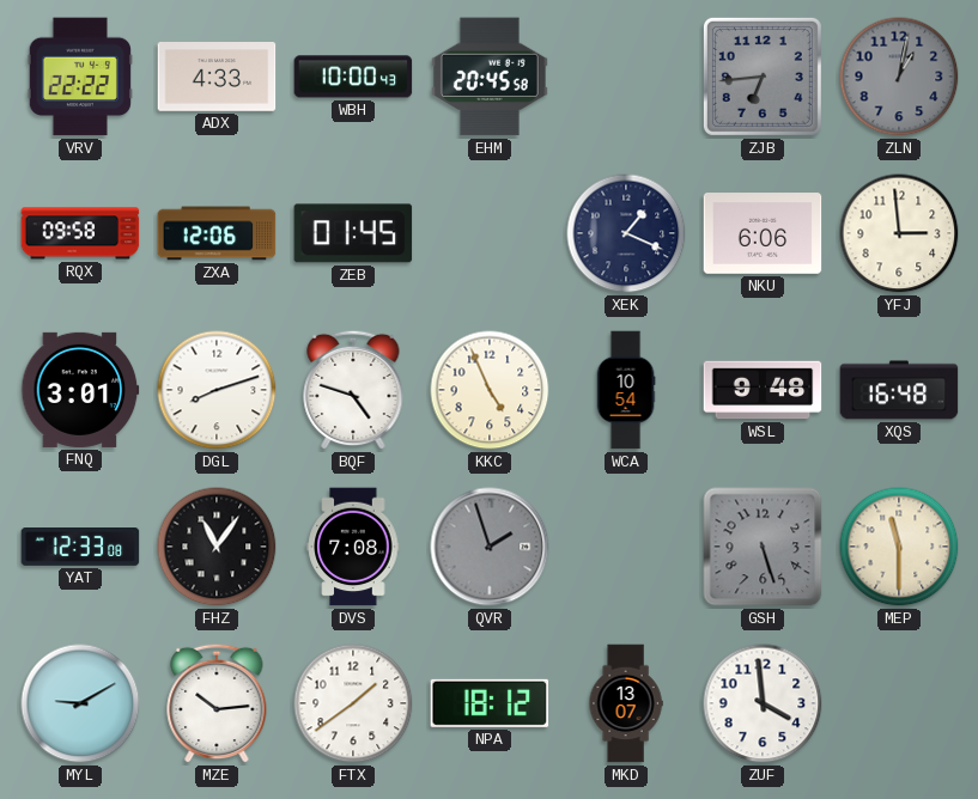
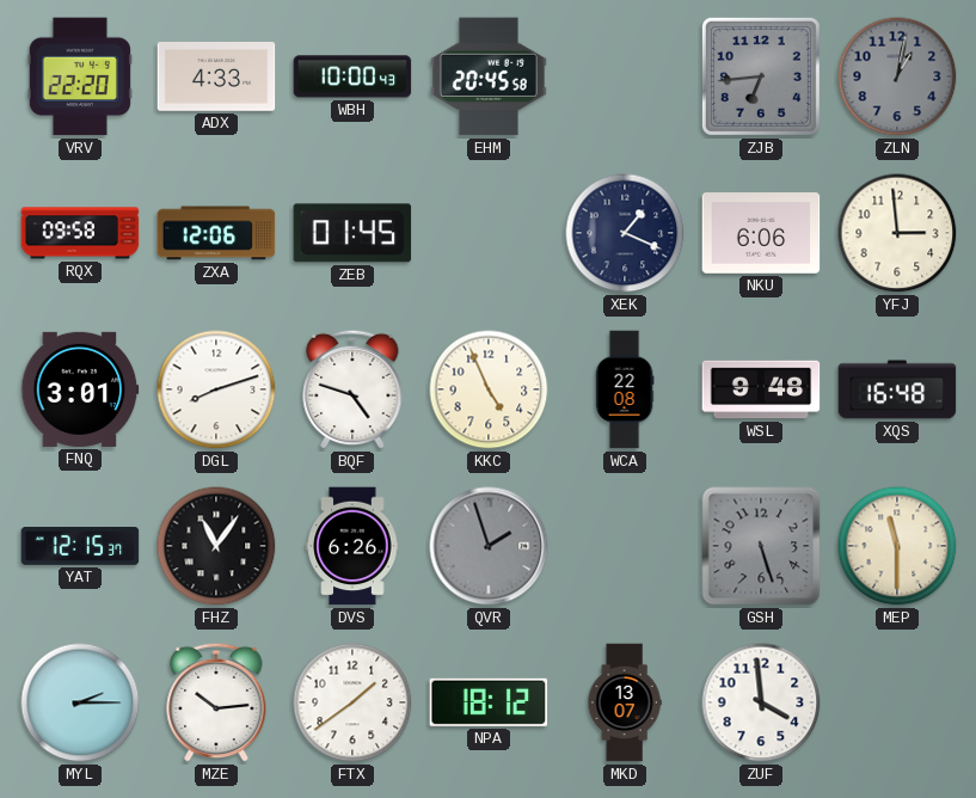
VRV: 22:22 -> 22:20 (80, 76)
WCA: 10:54 -> 22:08 (625, 389)
YAT: 12:33 -> 12:15 (80, 547)
DVS: 7:08 -> 6:26 (352, 546)
MYL: 9:10 -> 2:15 (80, 702)
